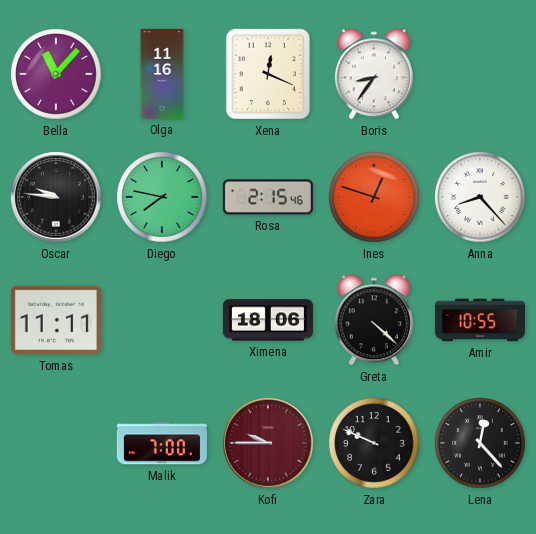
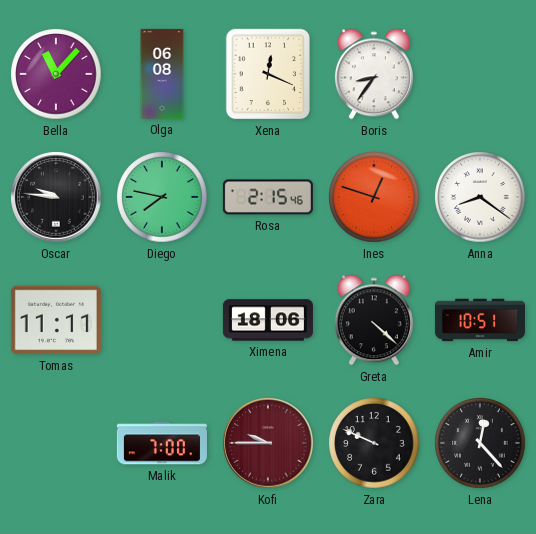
Olga: 11:16 -> 06:08 (162, 74)
Anna: 8:23 -> 8:21 (480, 197)
Amir: 10:55 -> 10:51 (480, 320)
